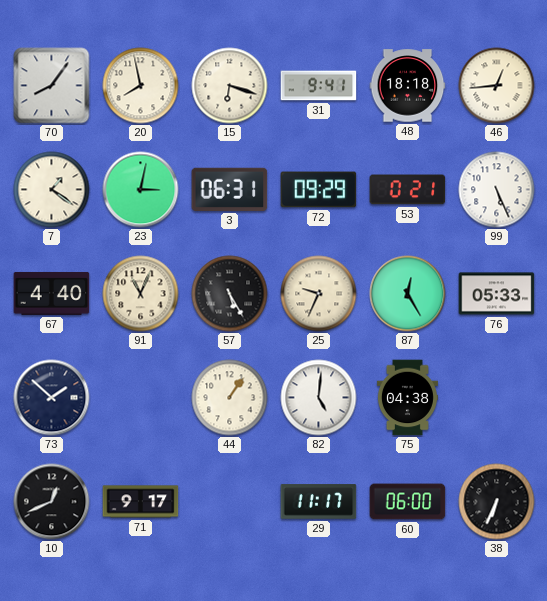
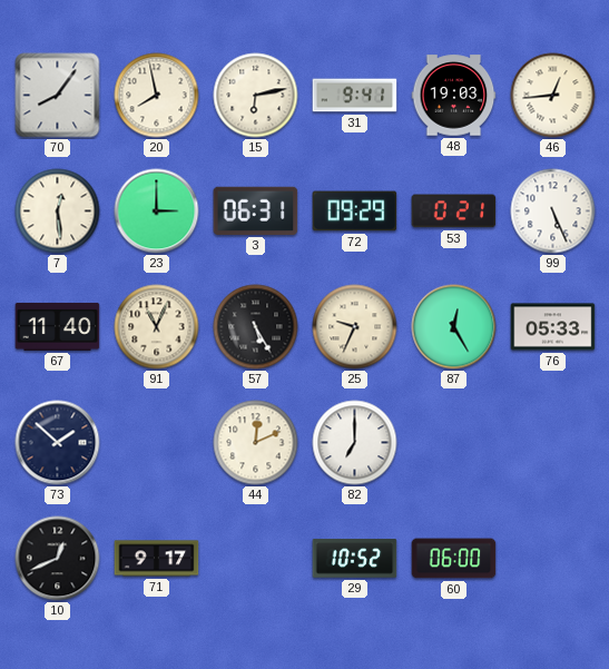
15: 6:18 -> 6:13 (256, 96)
48: 18:18 -> 19:03 (454, 96)
7: 1:21 -> 12:29 (58, 211)
23: 3:02 -> 3:00 (157, 211)
67: 4:40 -> 11:40 (58, 326)
44: 1:06 -> 12:11 (256, 443)
82: 5:01 -> 7:00 (355, 443)
75: 04:38 -> none (407, 398)
29: 11:17 -> 10:52 (355, 559)
38: 6:34 -> none (497, 502)
